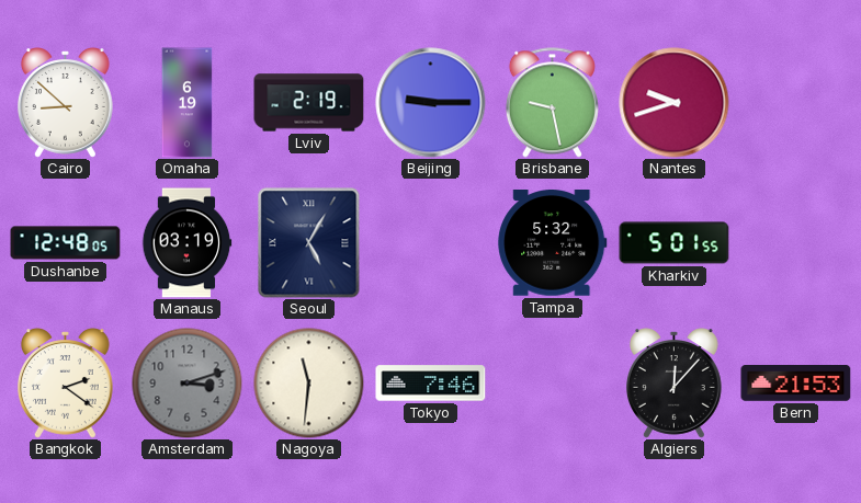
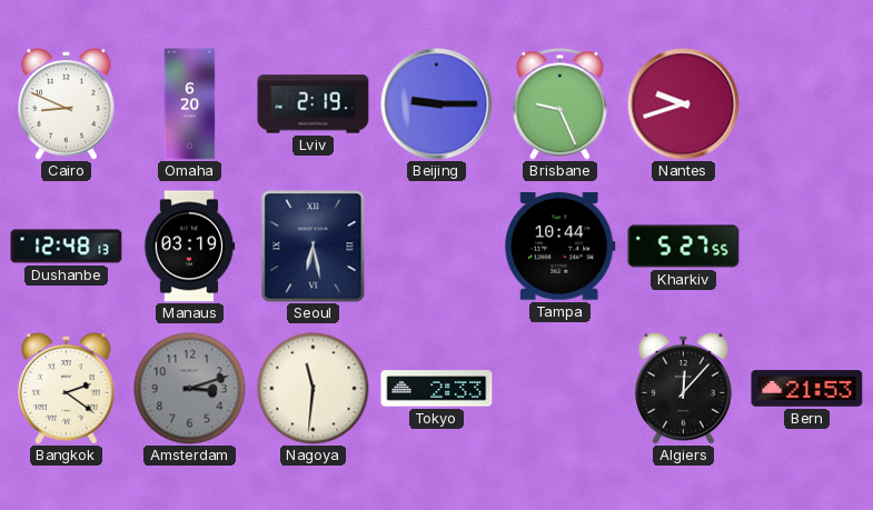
Cairo: 8:52 -> 8:49 (67, 104)
Omaha: 6:19 -> 6:20 (190, 104)
Brisbane: 9:28 -> 9:26 (559, 104)
Dushanbe: 12:48:05 -> 12:48:13 (67, 247)
Seoul: 5:05 -> 6:28 (314, 247)
Tampa: 5:32 -> 10:44 (560, 247)
Kharkiv: 5:01 -> 5:27 (684, 247)
Tokyo: 7:46 -> 2:33 (437, 389)
